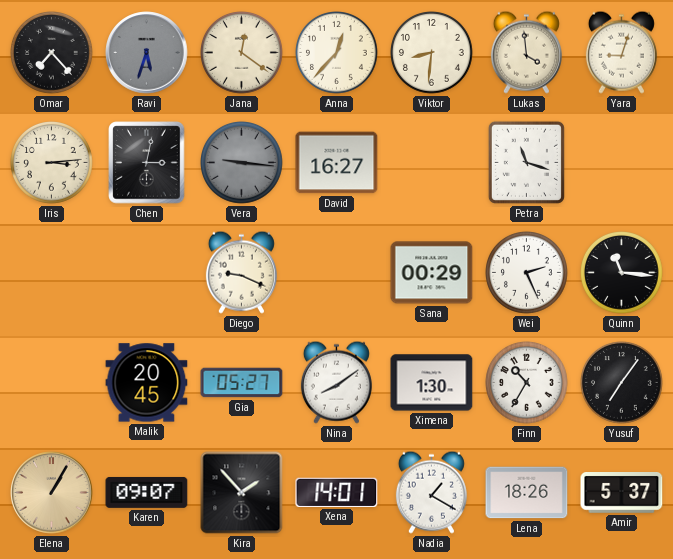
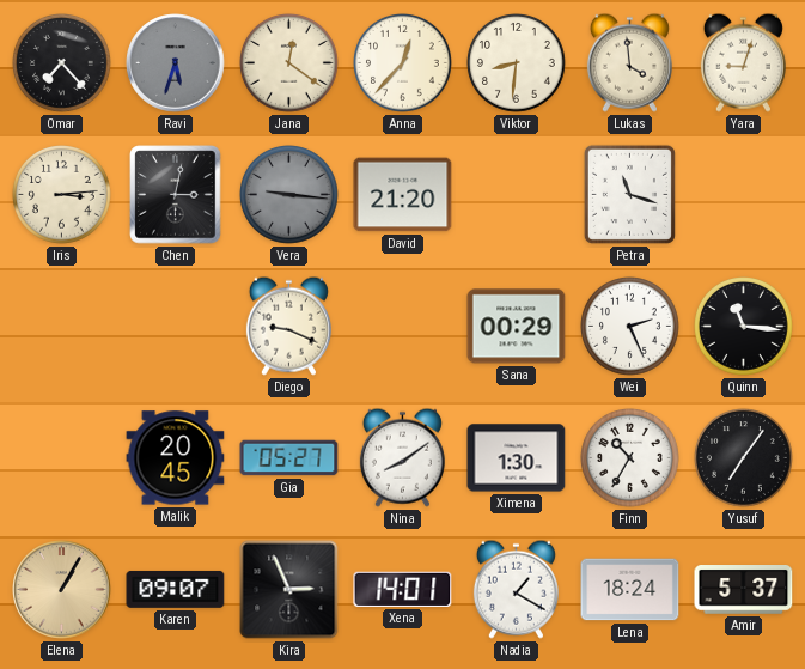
David: 16:27 -> 21:20 (403, 195)
Kira: 1:53 -> 2:56 (289, 590)
Lena: 18:26 -> 18:24 (630, 590)
